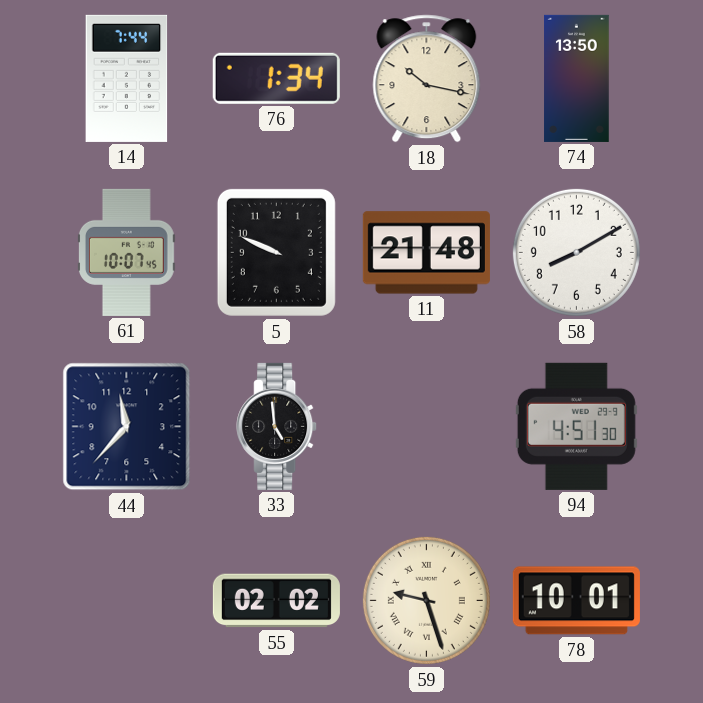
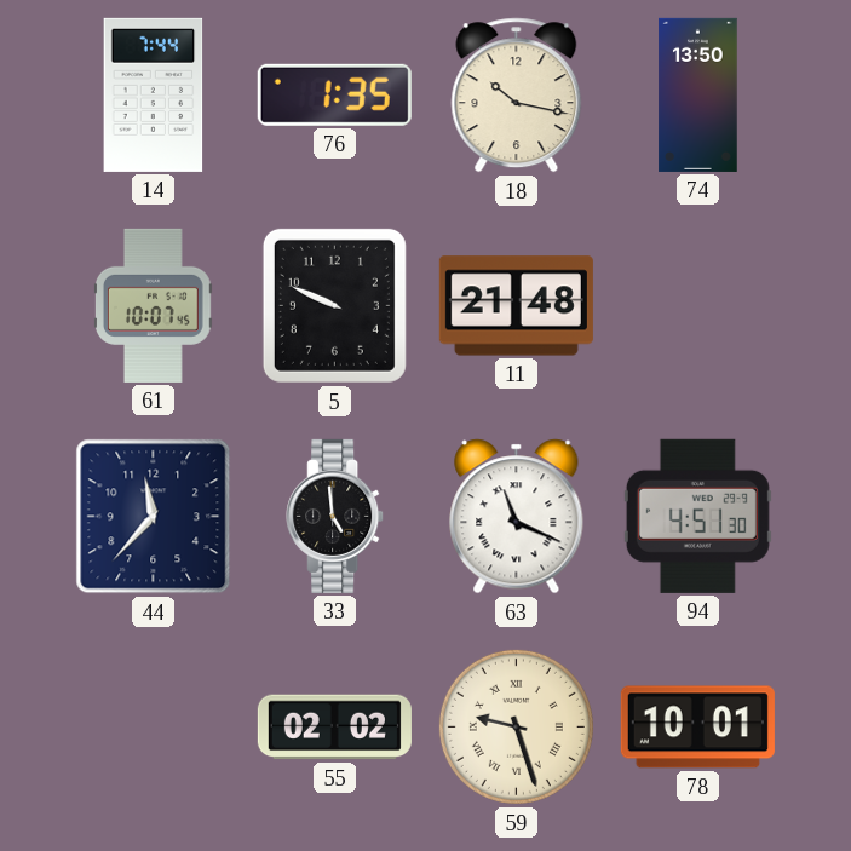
76: 1:34 -> 1:35 (334, 94)
58: 8:10 -> none (576, 252)
63: none -> 11:19 (517, 517)
